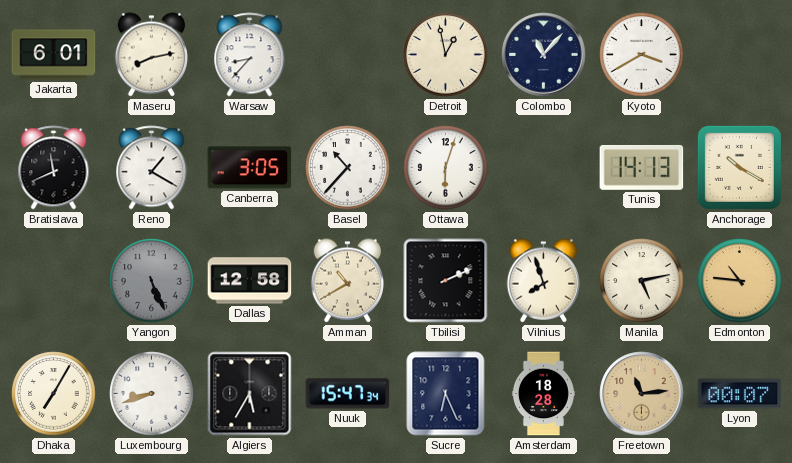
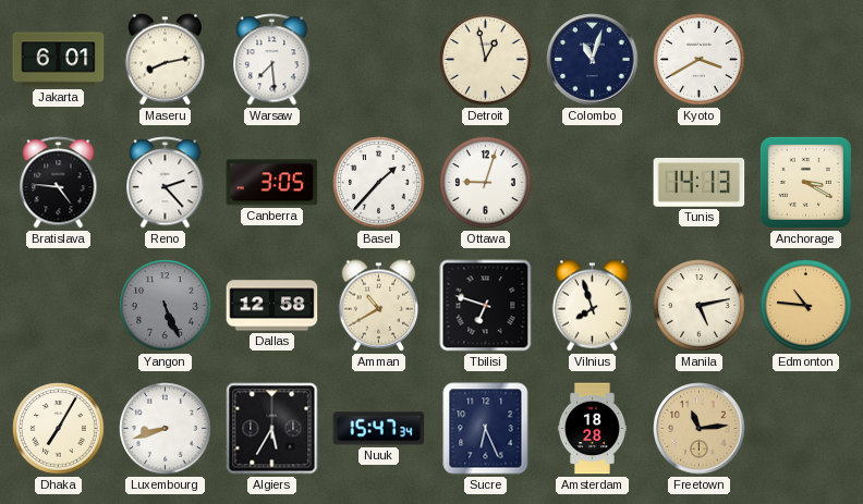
Warsaw: 8:37 -> 7:29 (272, 60)
Colombo: 11:07 -> 11:03 (593, 60)
Bratislava: 11:41 -> 4:46 (59, 183)
Reno: 1:20 -> 2:23 (166, 183)
Basel: 10:37 -> 1:37 (379, 183)
Ottawa: 6:03 -> 9:03 (486, 183)
Anchorage: 10:20 -> 3:20 (805, 182)
Tbilisi: 2:11 -> 6:48 (486, 306)
Lyon: 00:07 -> none (740, 394)
